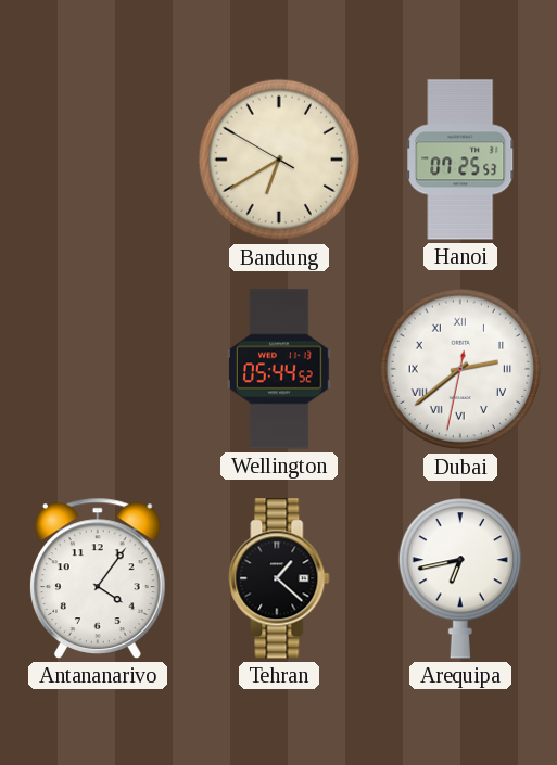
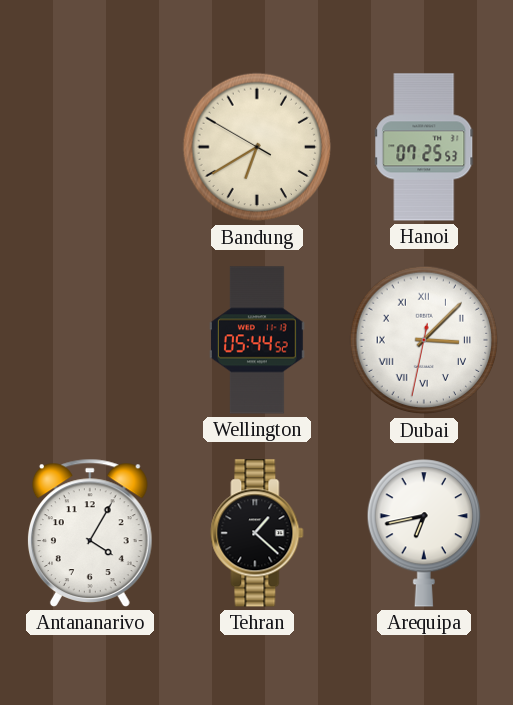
Dubai: 2:38 -> 3:07 (424, 340)
Antananarivo: 4:06 -> 4:05 (90, 533)
